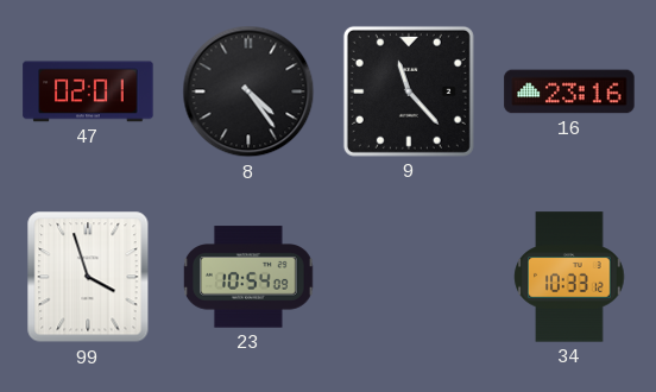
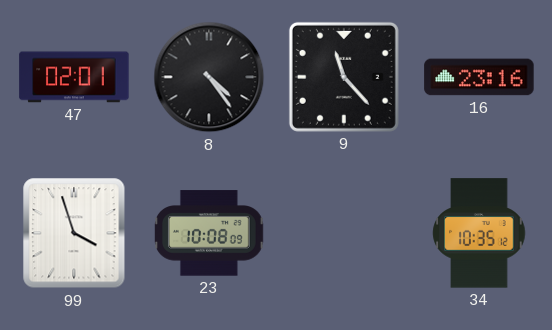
23: 10:54 -> 10:08 (210, 233)
34: 10:33 -> 10:35 (479, 233)
